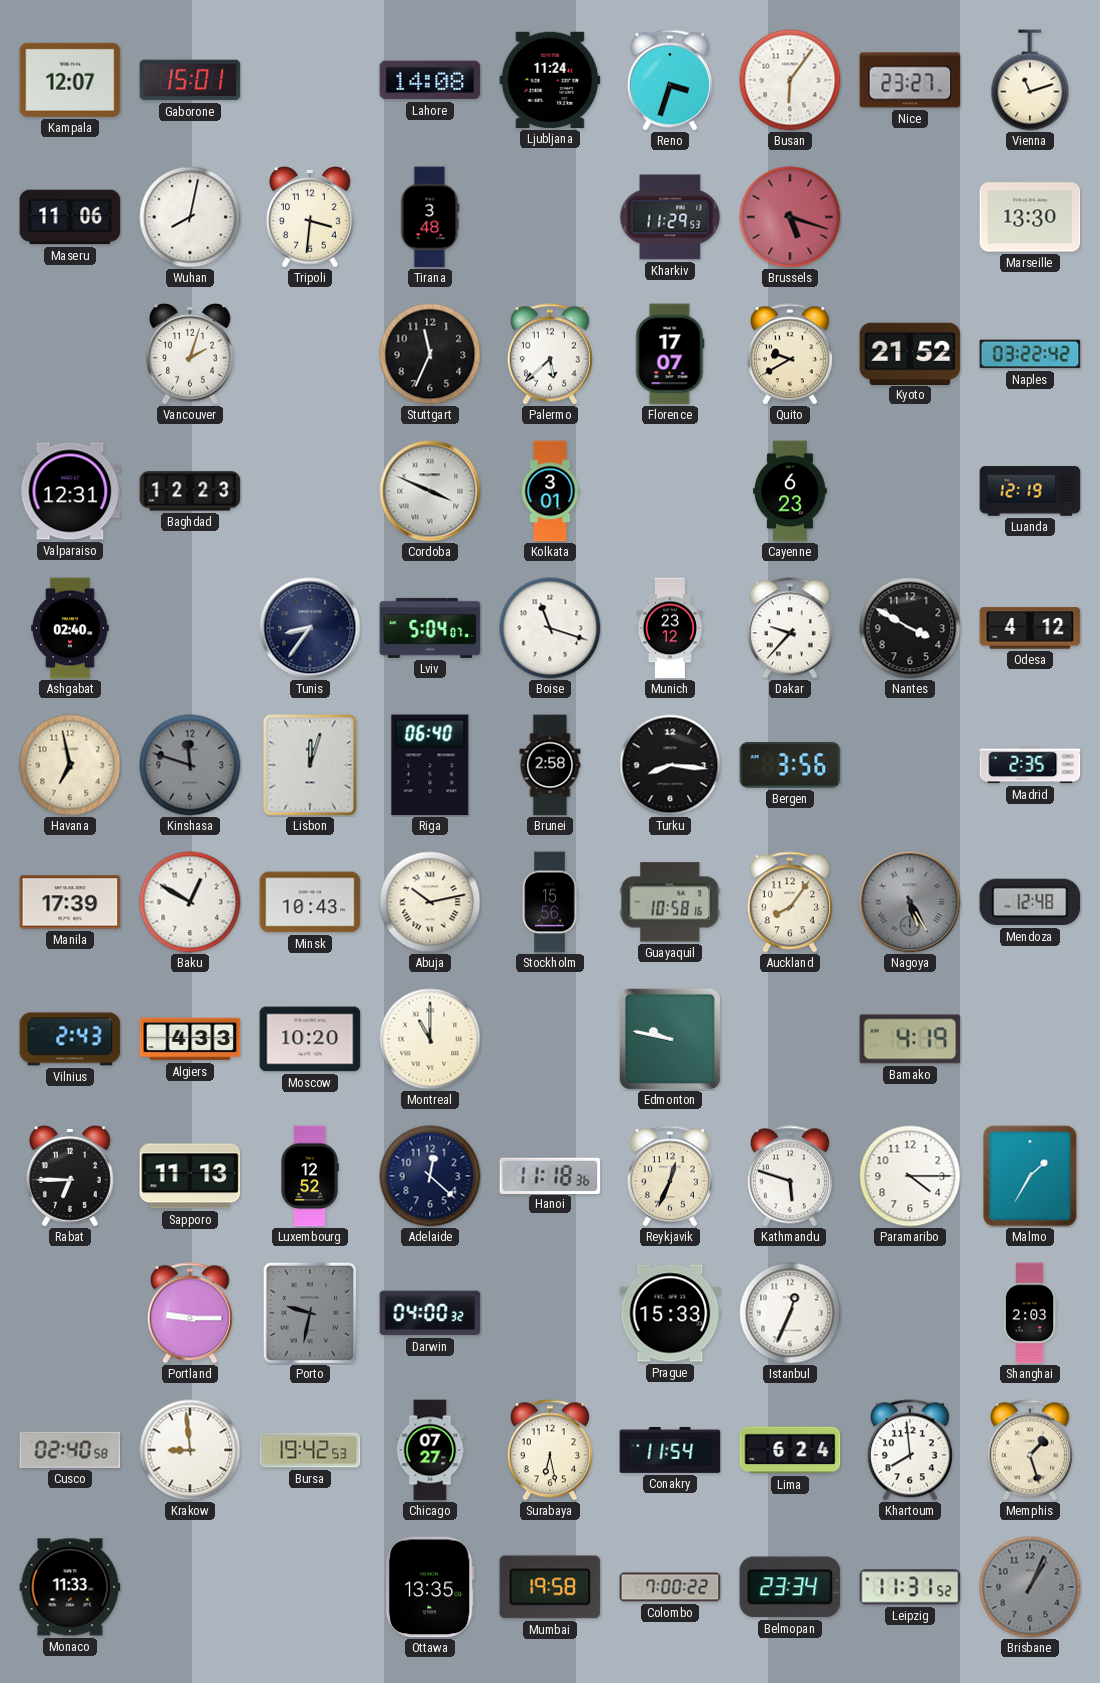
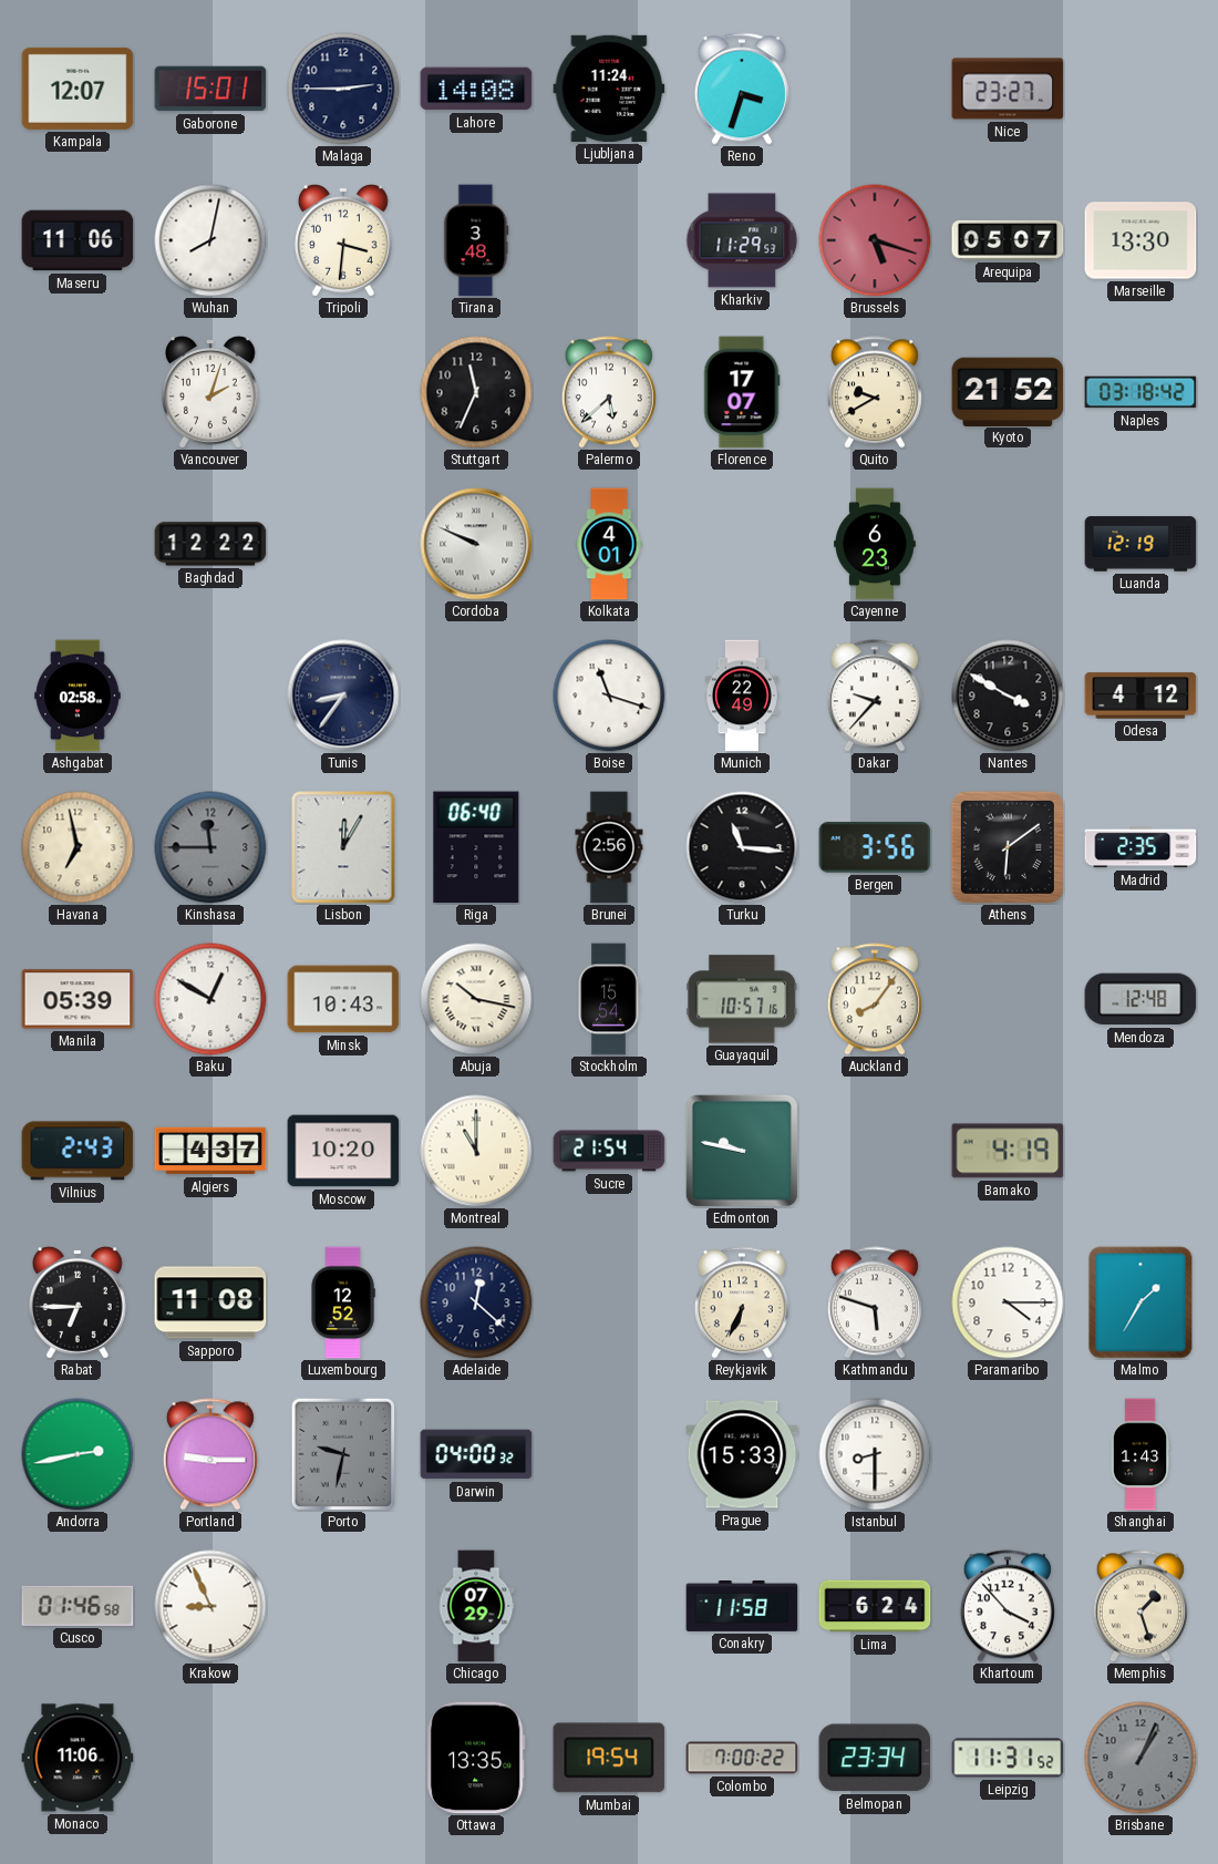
Malaga: none -> 2:45 (343, 89)
Busan: 6:06 -> none (790, 80)
Vienna: 11:12 -> none (1030, 80)
Arequipa: none -> 05:07 (1008, 240)
Naples: 03:22 -> 03:18 (1140, 392)
Valparaiso: 12:31 -> none (70, 491)
Baghdad: 12:23 -> 12:22 (210, 544)
Cordoba: 3:49 -> 9:49 (476, 544)
Kolkata: 3:01 -> 4:01 (609, 544)
Ashgabat: 02:40 -> 02:58 (78, 696)
Lviv: 5:04 -> none (430, 628)
Munich: 23:12 -> 22:49 (742, 696)
Kinshasa: 11:48 -> 11:45 (210, 847)
Lisbon: 12:03 -> 12:05 (343, 847)
Brunei: 2:58 -> 2:56 (609, 847)
Turku: 8:16 -> 11:16 (742, 847)
Athens: none -> 6:09 (1008, 847)
Manila: 17:39 -> 05:39 (78, 999)
Abuja: 10:13 -> 10:17 (476, 999)
Stockholm: 15:56 -> 15:54 (609, 999)
Guayaquil: 10:58 -> 10:57 (742, 999)
Nagoya: 5:25 -> none (910, 902)
Algiers: 4:33 -> 4:37 (210, 1151)
Sucre: none -> 21:54 (609, 1151)
Sapporo: 11:13 -> 11:08 (210, 1302)
Hanoi: 11:18 -> none (550, 1175)
Reykjavik: 12:34 -> 6:34 (742, 1302)
Andorra: none -> 2:43 (78, 1454)
Istanbul: 12:34 -> 8:30 (875, 1454)
Shanghai: 2:03 -> 1:43 (1140, 1454)
Cusco: 02:40 -> 01:46 (78, 1606)
Krakow: 8:59 -> 8:56 (210, 1606)
Bursa: 19:42 -> none (310, 1450)
Chicago: 07:27 -> 07:29 (476, 1606)
Surabaya: 6:28 -> none (550, 1450)
Conakry: 11:54 -> 11:58 (742, 1607)
Khartoum: 7:59 -> 3:53 (1008, 1606)
Monaco: 11:33 -> 11:06 (78, 1758)
Mumbai: 19:58 -> 19:54 (609, 1758)
